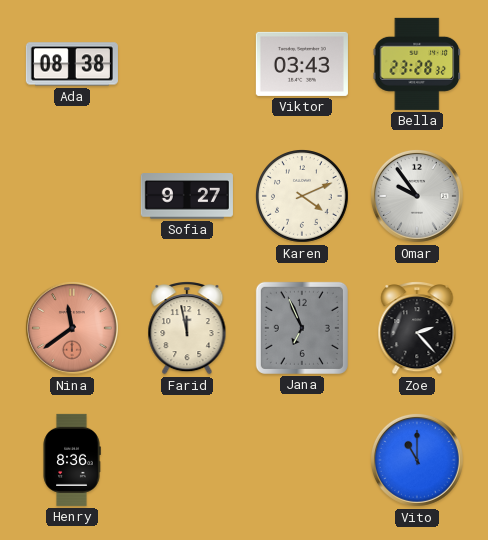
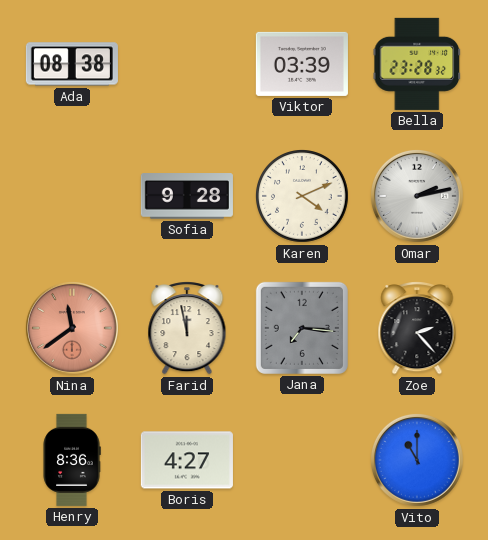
Viktor: 03:43 -> 03:39 (302, 64)
Sofia: 9:27 -> 9:28 (187, 196)
Omar: 9:54 -> 2:13 (417, 196)
Jana: 6:56 -> 7:16 (302, 328)
Boris: none -> 4:27 (187, 460)
